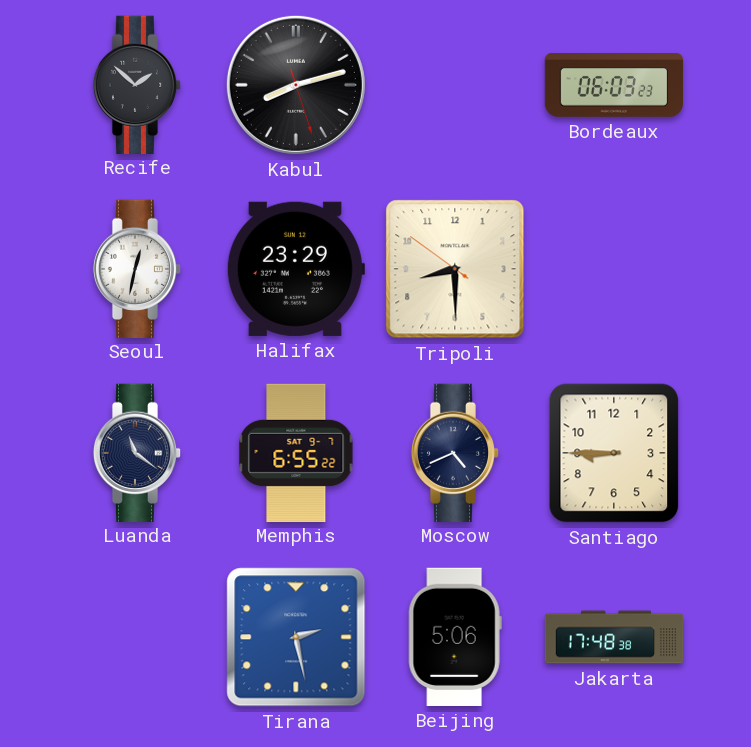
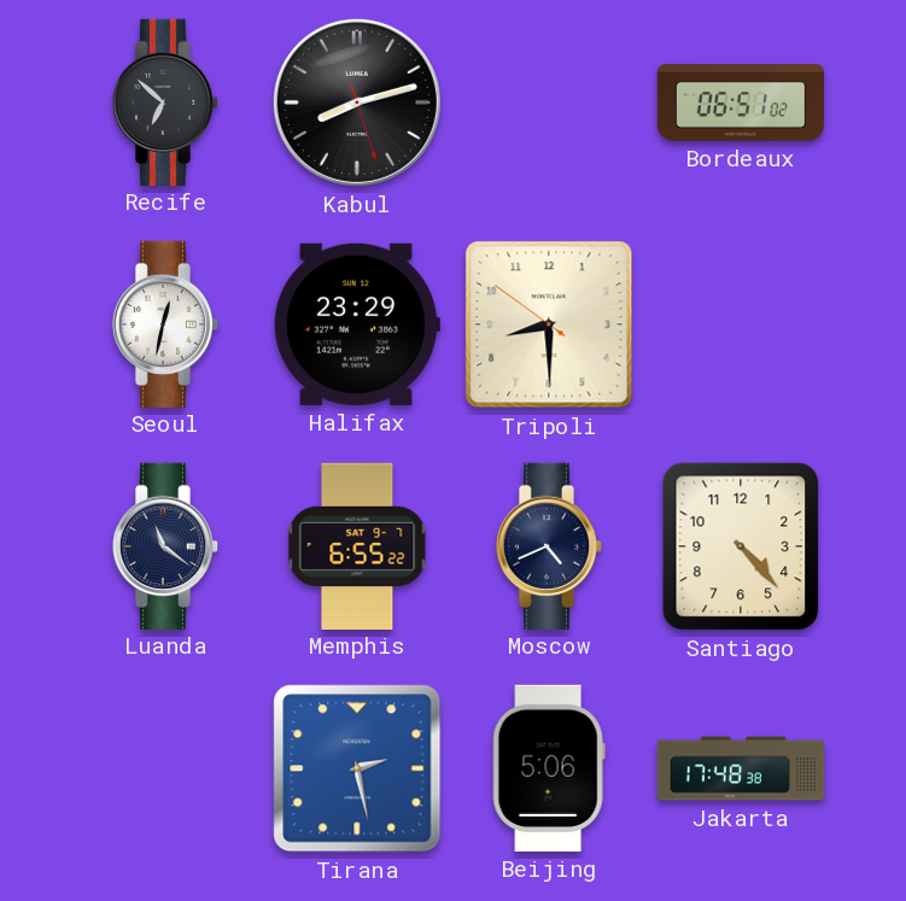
Recife: 1:52 -> 6:52 (165, 101)
Bordeaux: 06:03 -> 06:51 (741, 104)
Santiago: 8:45 -> 4:23 (741, 546)
